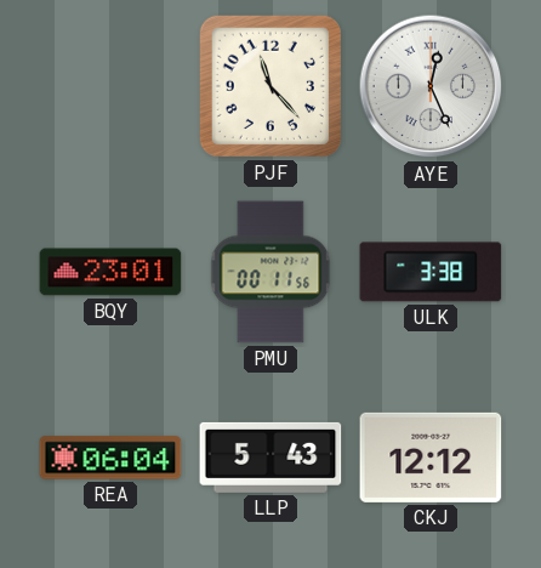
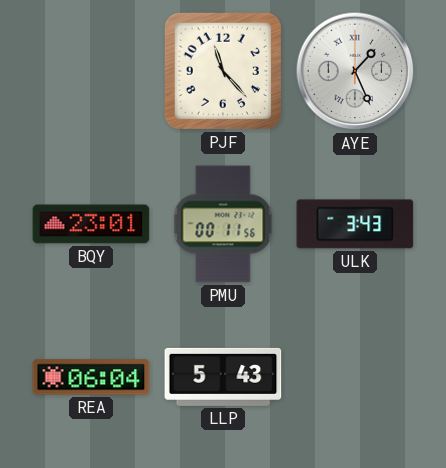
AYE: 12:26 -> 1:26 (355, 71)
ULK: 3:38 -> 3:43 (355, 224)
CKJ: 12:12 -> none (431, 458)
